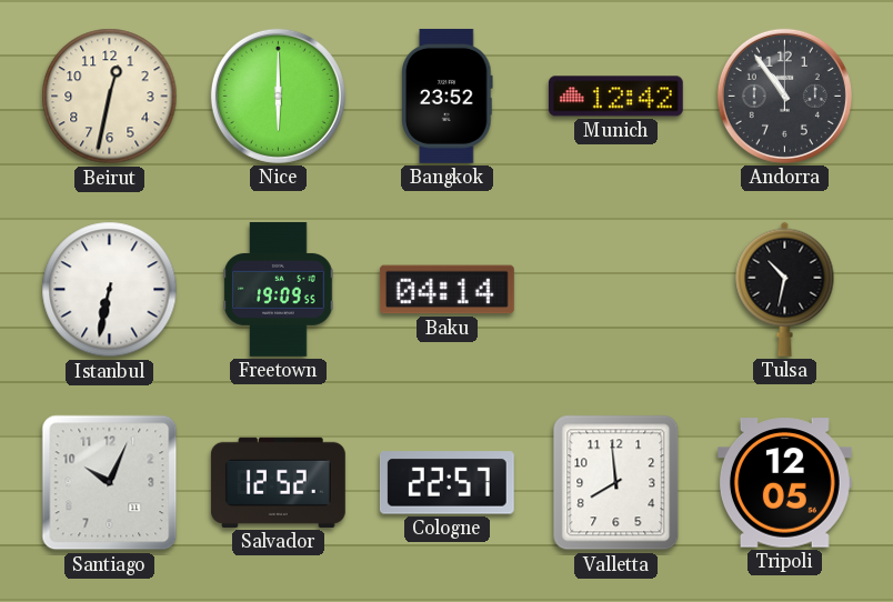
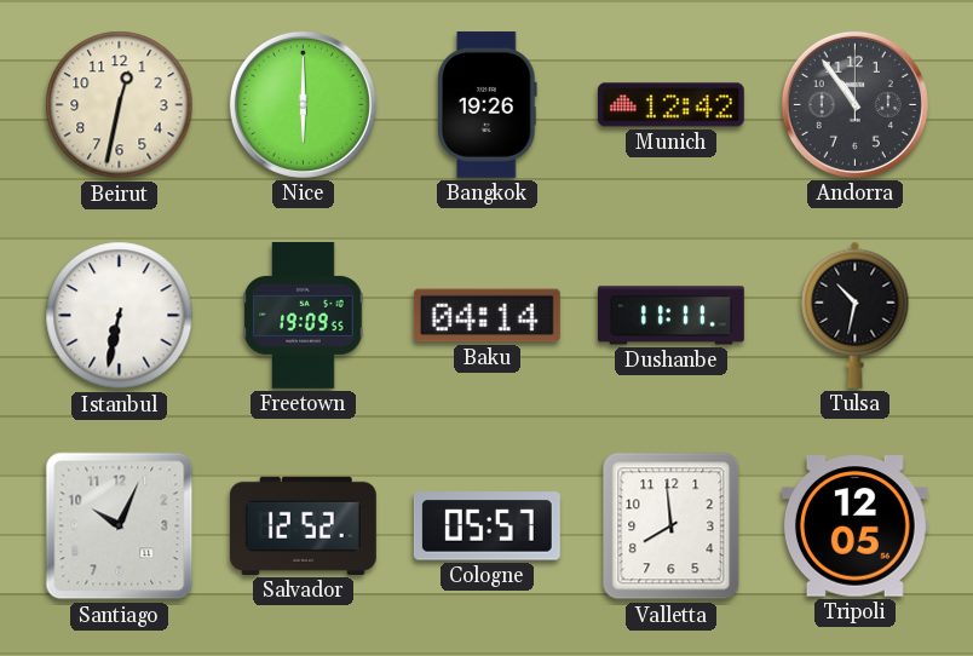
Bangkok: 23:52 -> 19:26 (488, 104)
Dushanbe: none -> 11:11 (670, 316)
Cologne: 22:57 -> 05:57 (486, 526)
